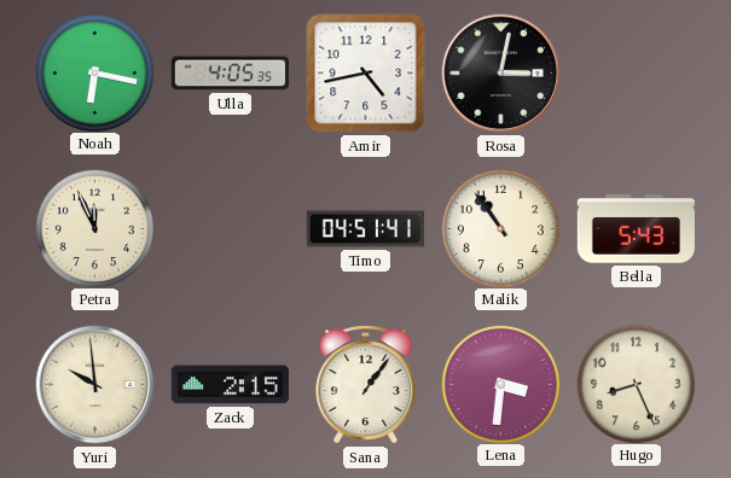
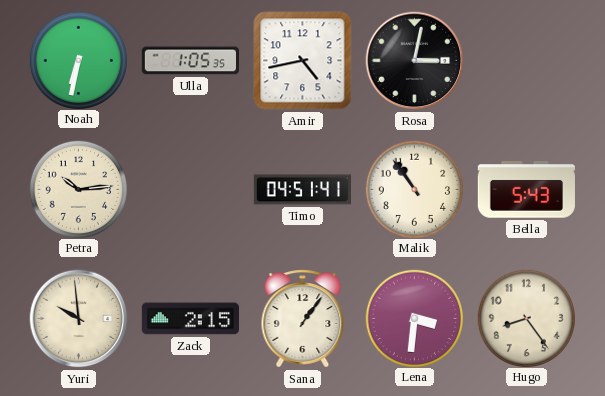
Noah: 6:17 -> 6:32 (78, 60)
Ulla: 4:05 -> 1:05 (190, 61)
Petra: 11:56 -> 10:14 (78, 189)
Hugo: 8:26 -> 8:24 (526, 318)
